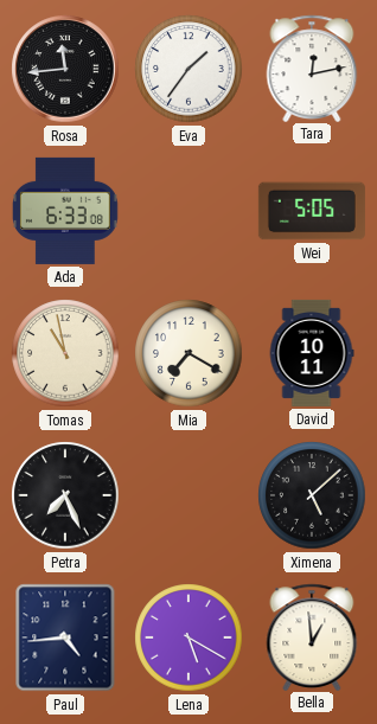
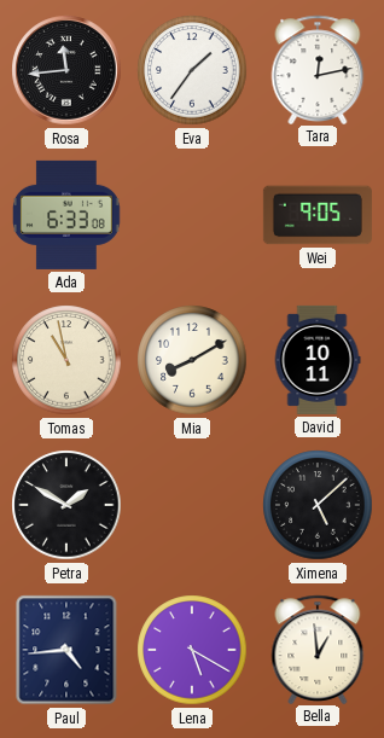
Wei: 5:05 -> 9:05 (318, 215)
Mia: 7:20 -> 8:10 (192, 360)
Petra: 7:26 -> 1:50 (66, 505)
